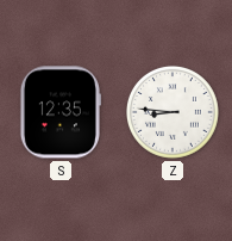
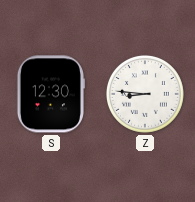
S: 12:35 -> 12:30 (50, 94)
